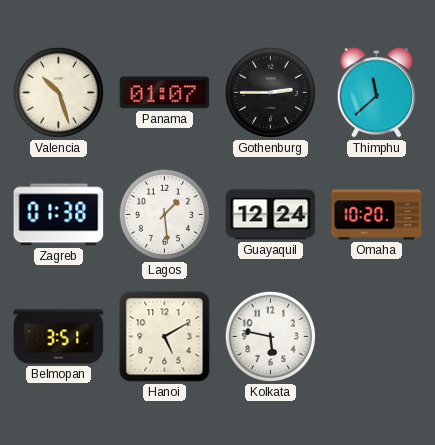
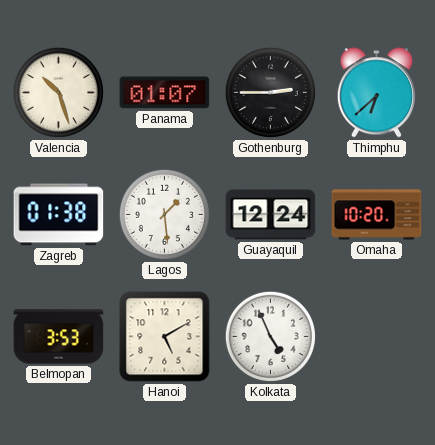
Thimphu: 11:38 -> 6:38 (376, 93)
Belmopan: 3:51 -> 3:53 (59, 337)
Kolkata: 5:47 -> 4:56 (270, 336)
